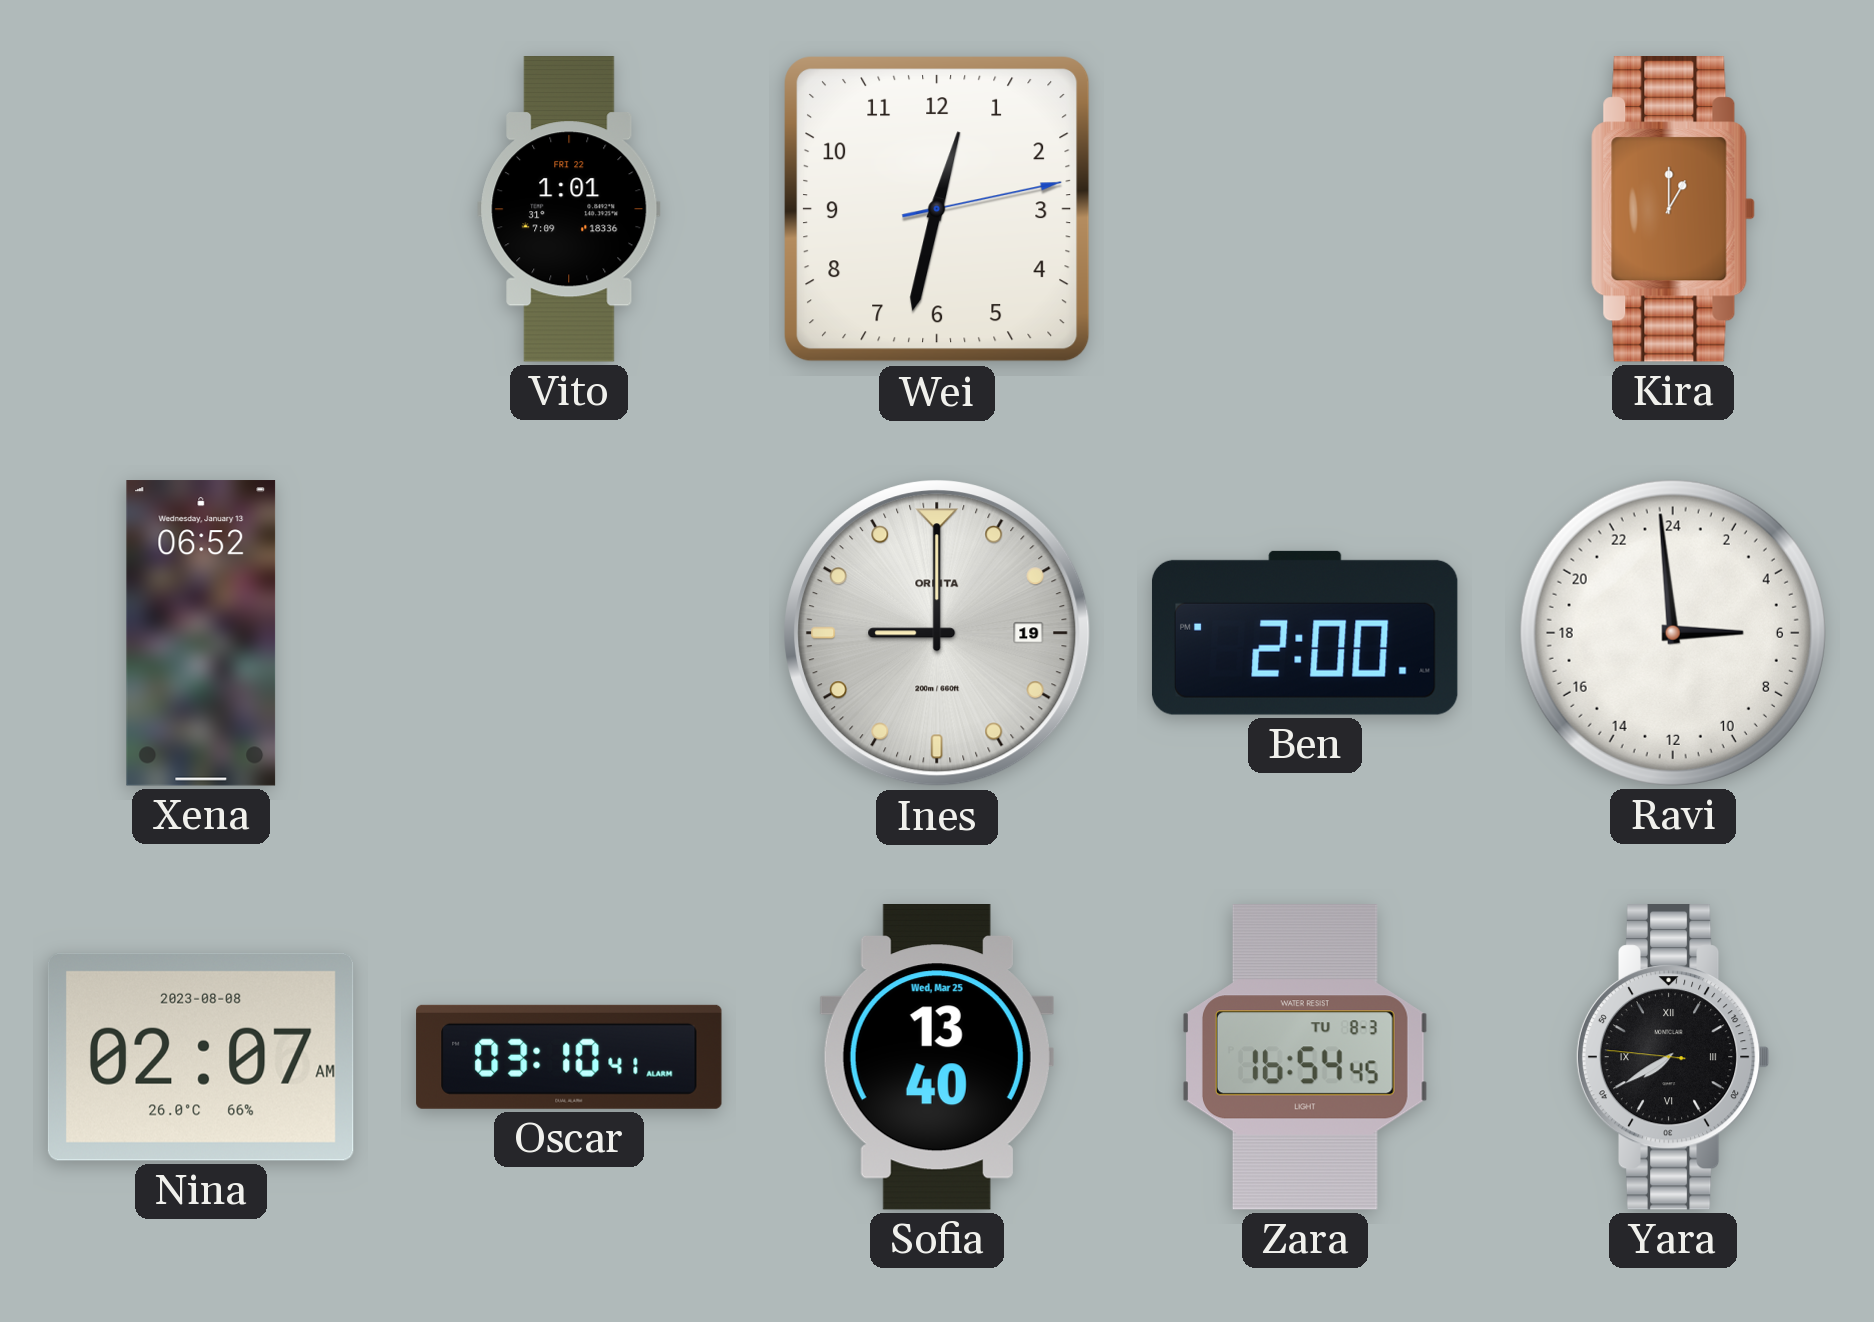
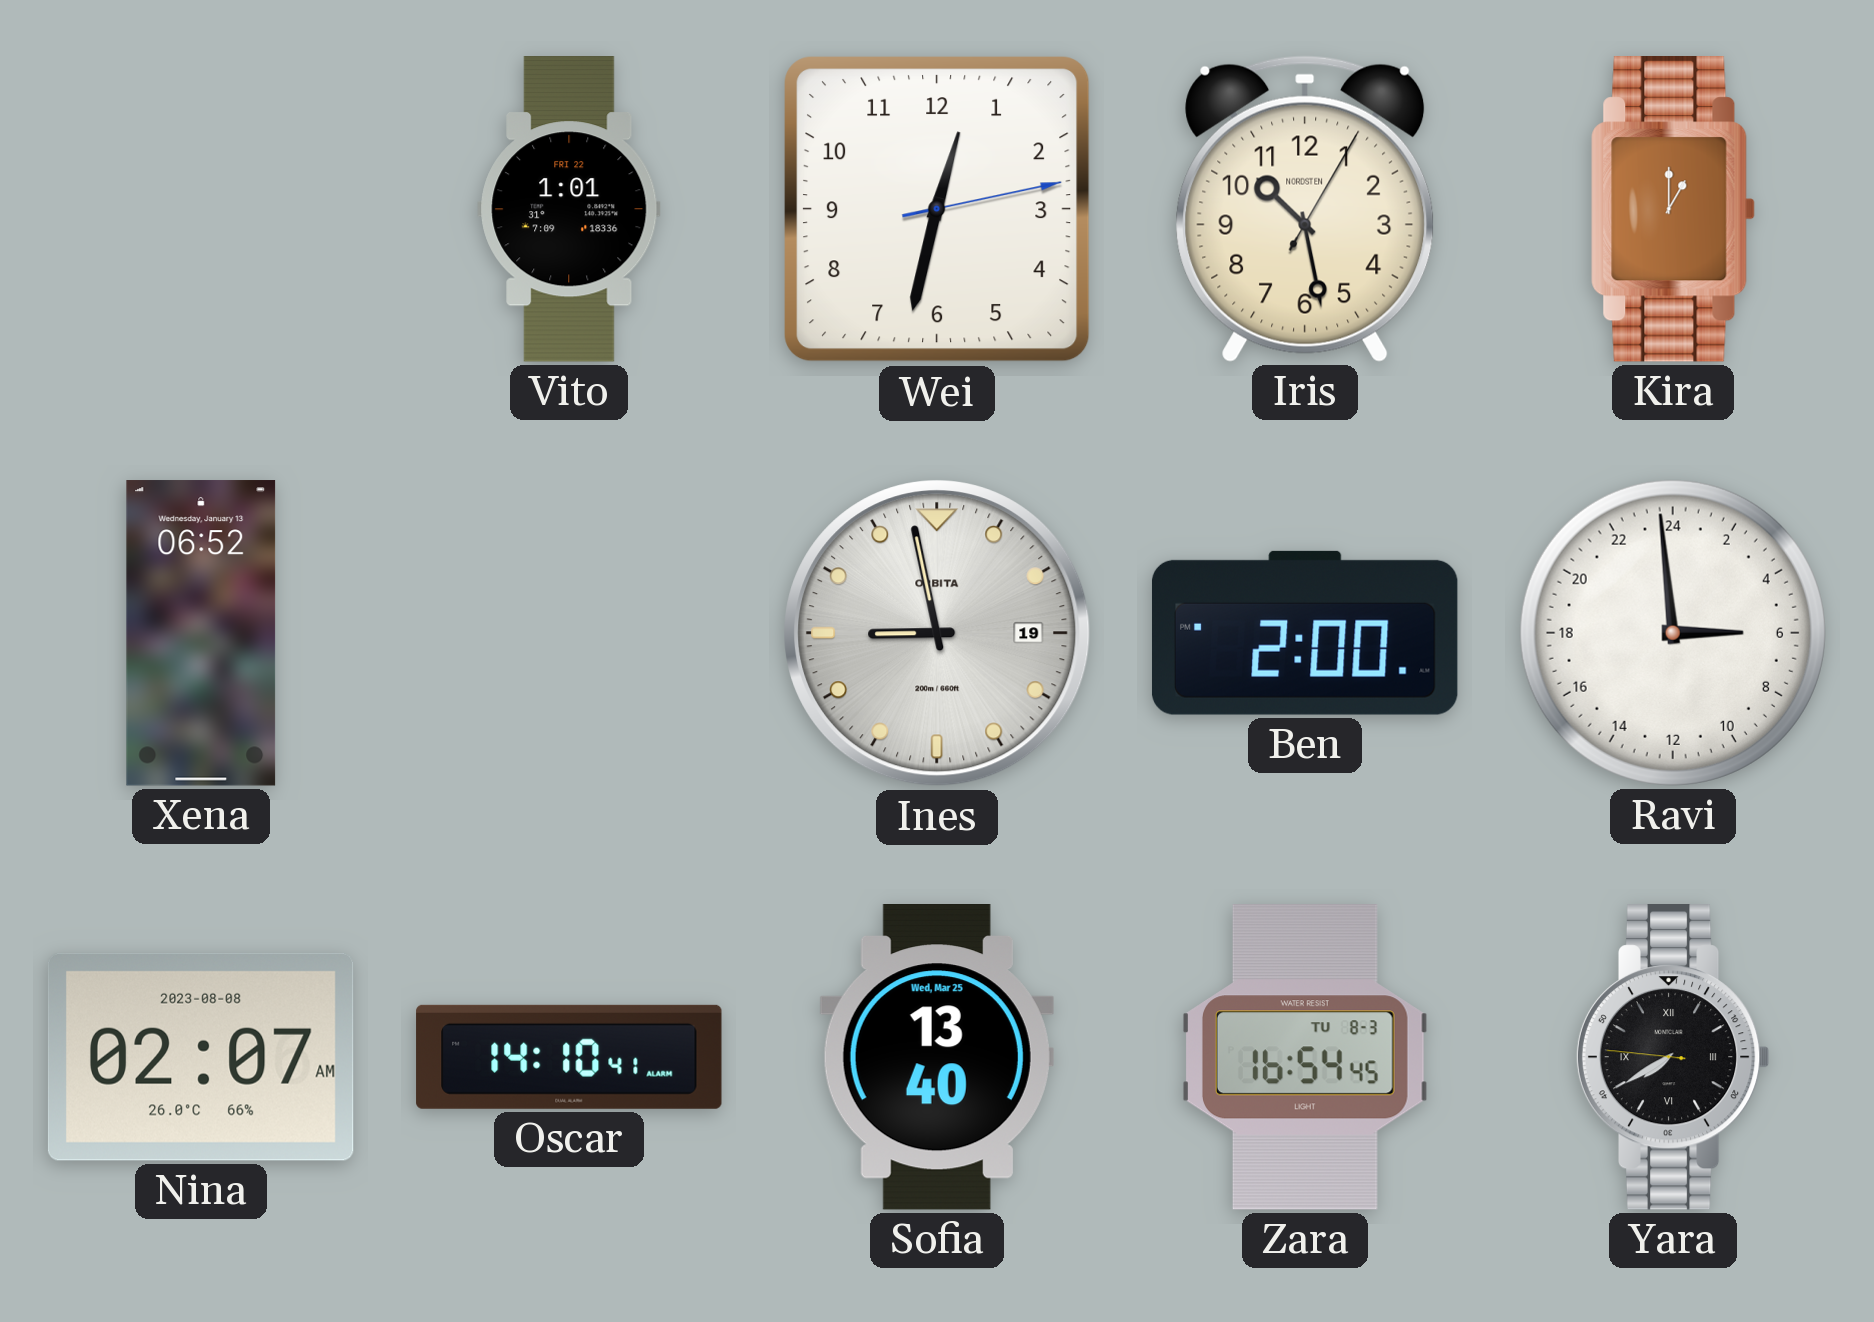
Iris: none -> 10:28 (1305, 209)
Ines: 9:00 -> 8:58 (937, 633)
Oscar: 03:10 -> 14:10 (569, 1057)
